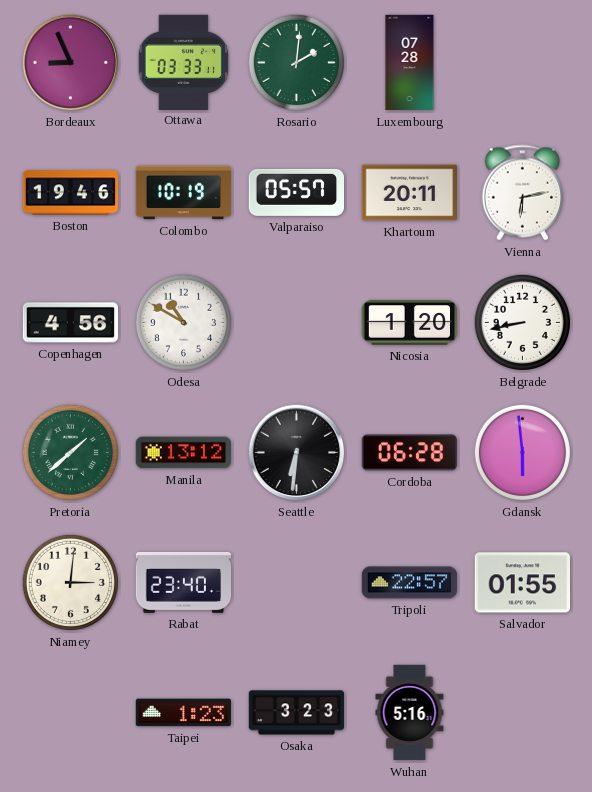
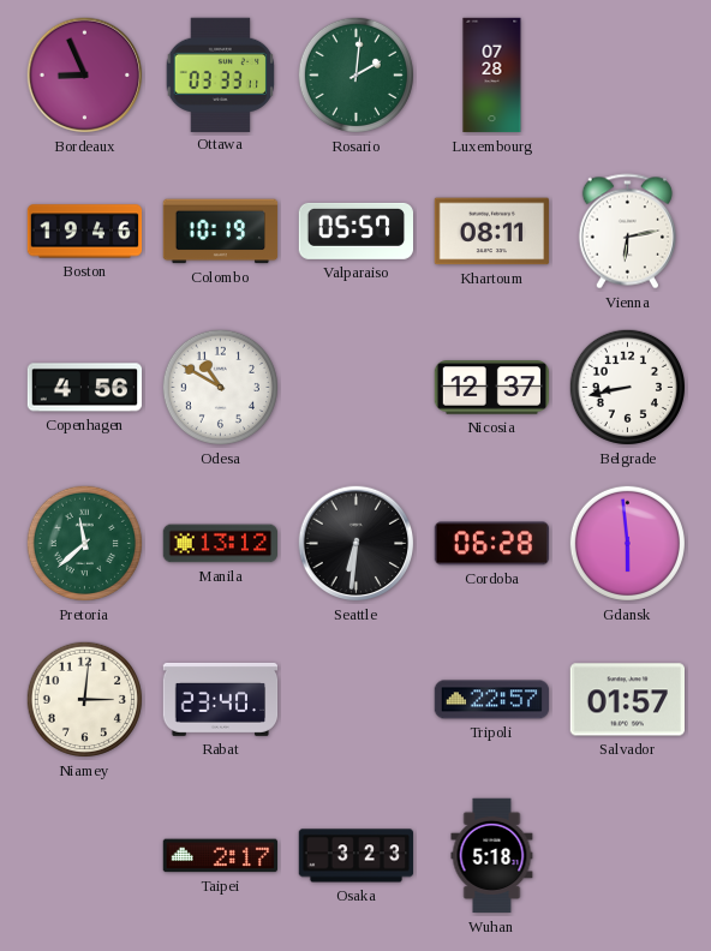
Khartoum: 20:11 -> 08:11 (491, 232)
Nicosia: 1:20 -> 12:37 (492, 388)
Pretoria: 1:38 -> 11:38 (84, 543)
Salvador: 01:55 -> 01:57 (627, 700)
Taipei: 1:23 -> 2:17 (220, 856)
Wuhan: 5:16 -> 5:18 (492, 856)
